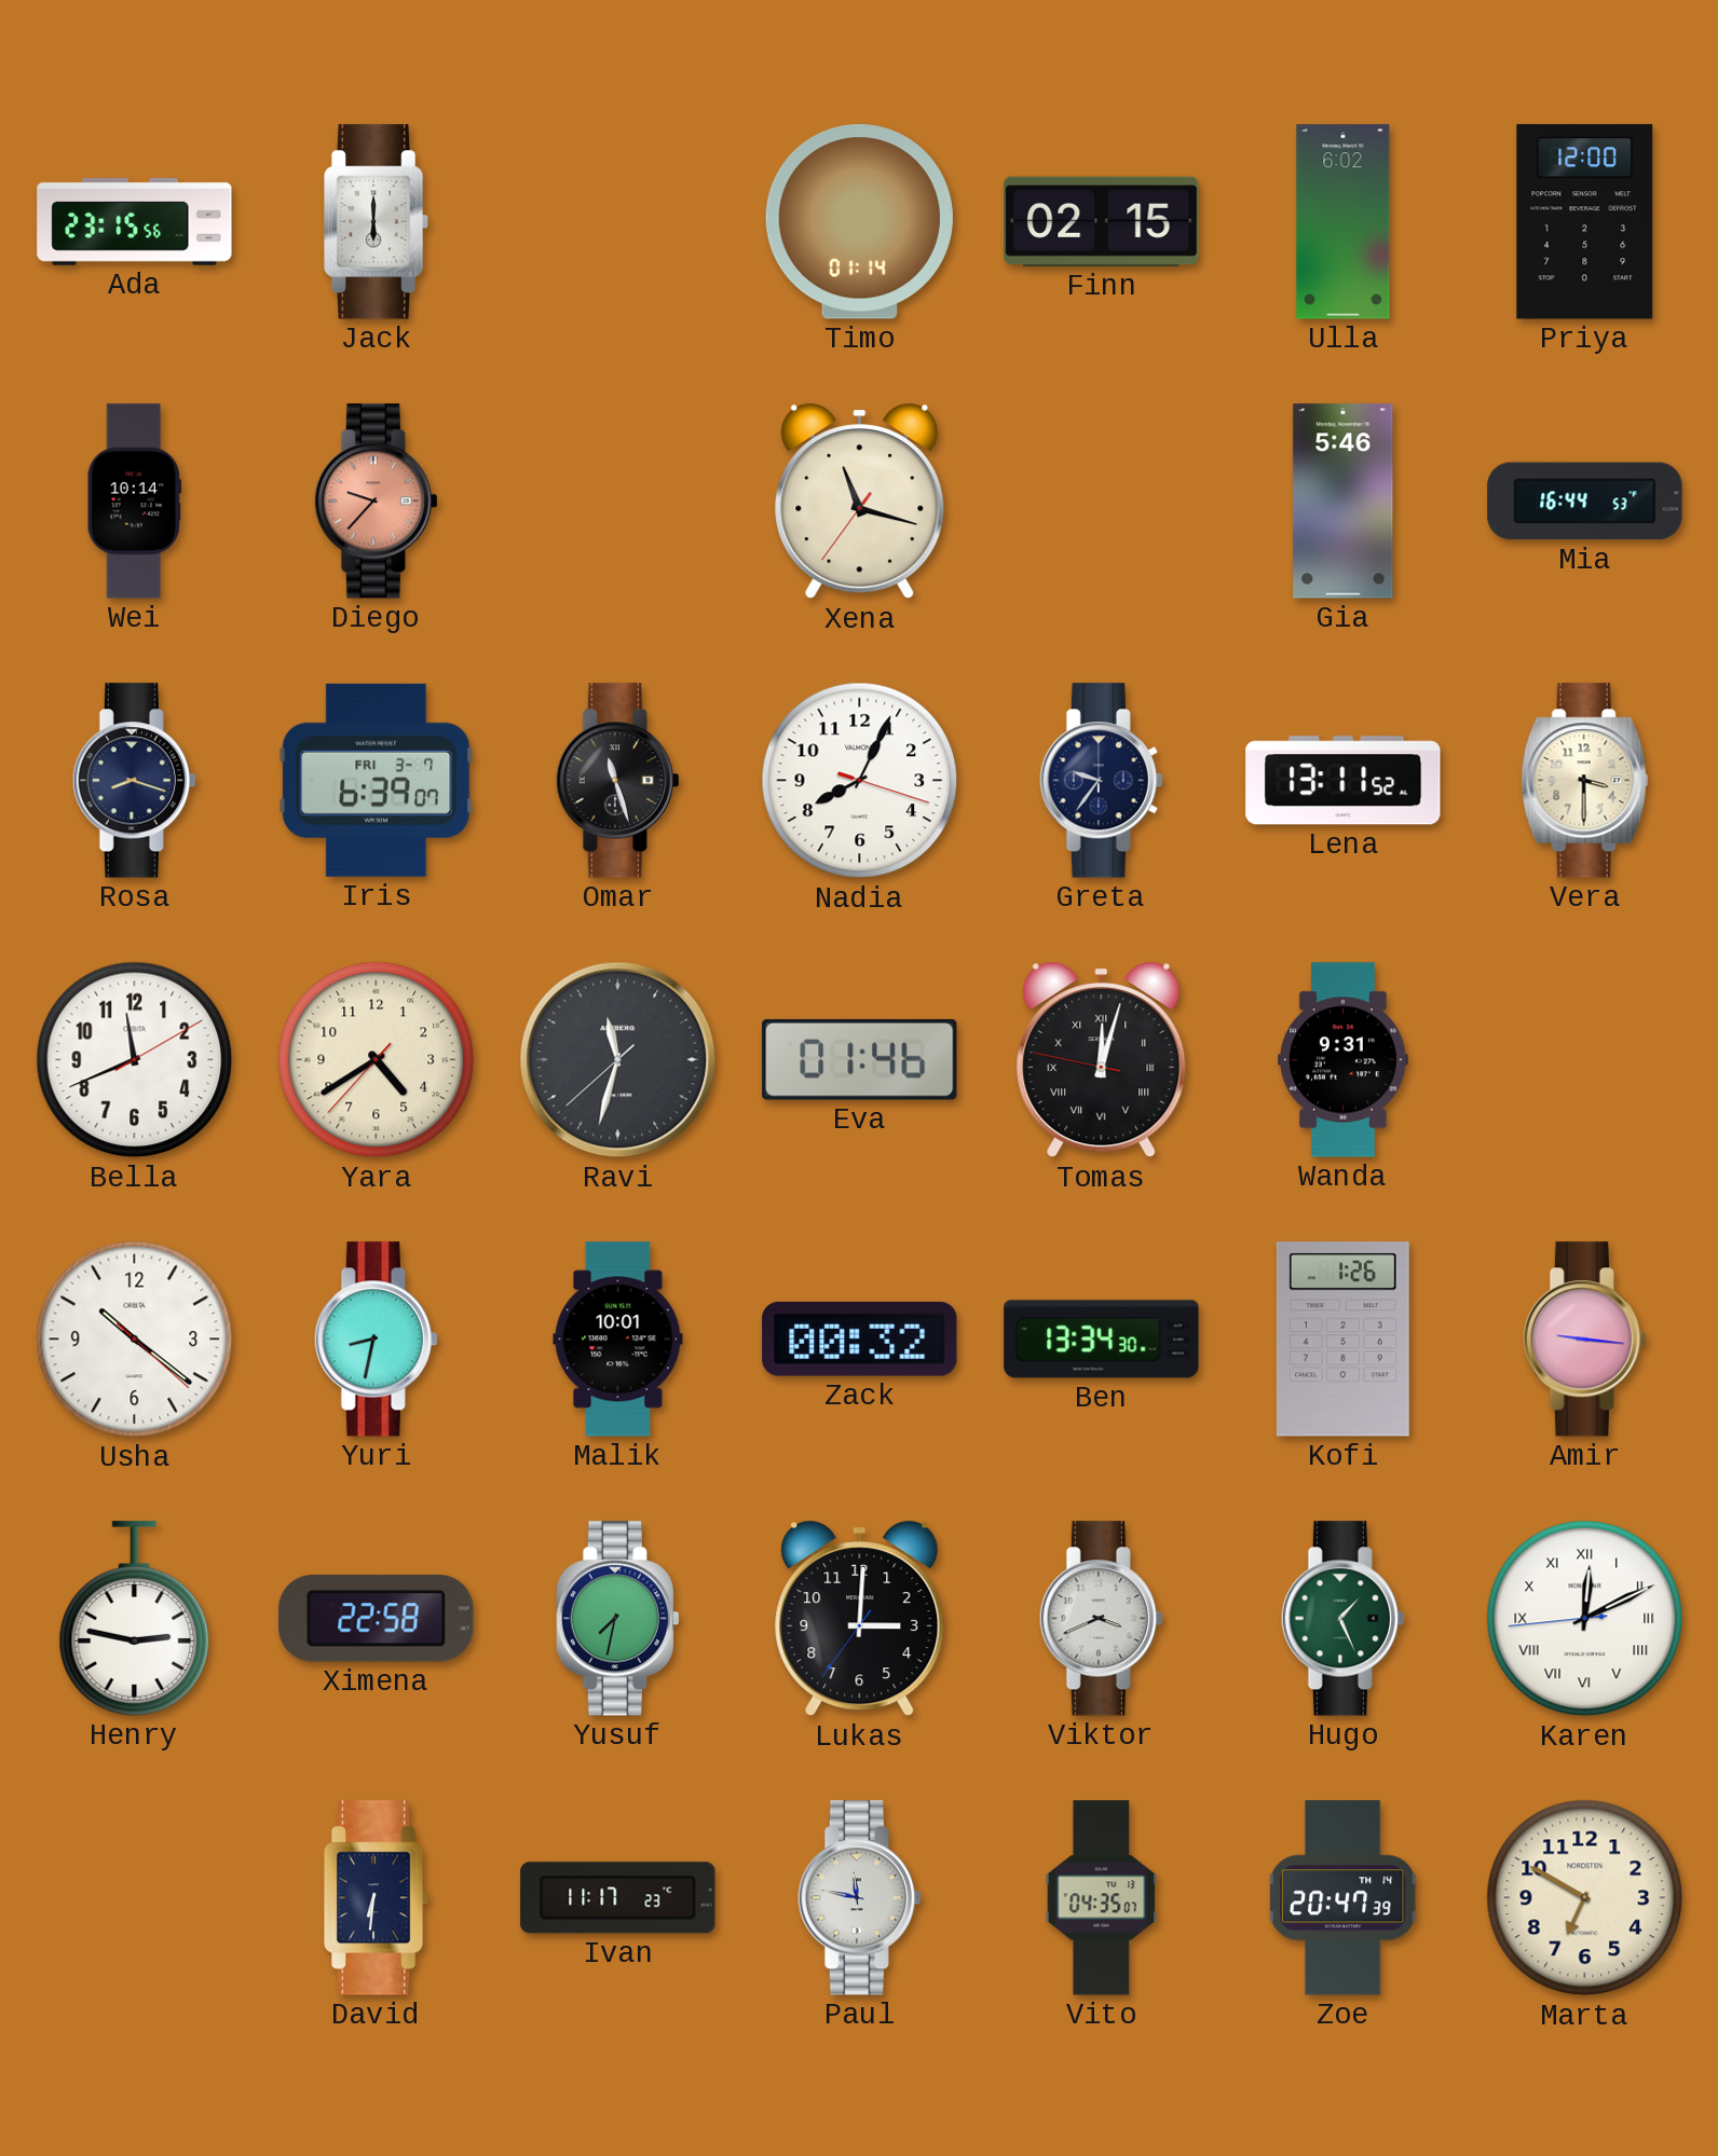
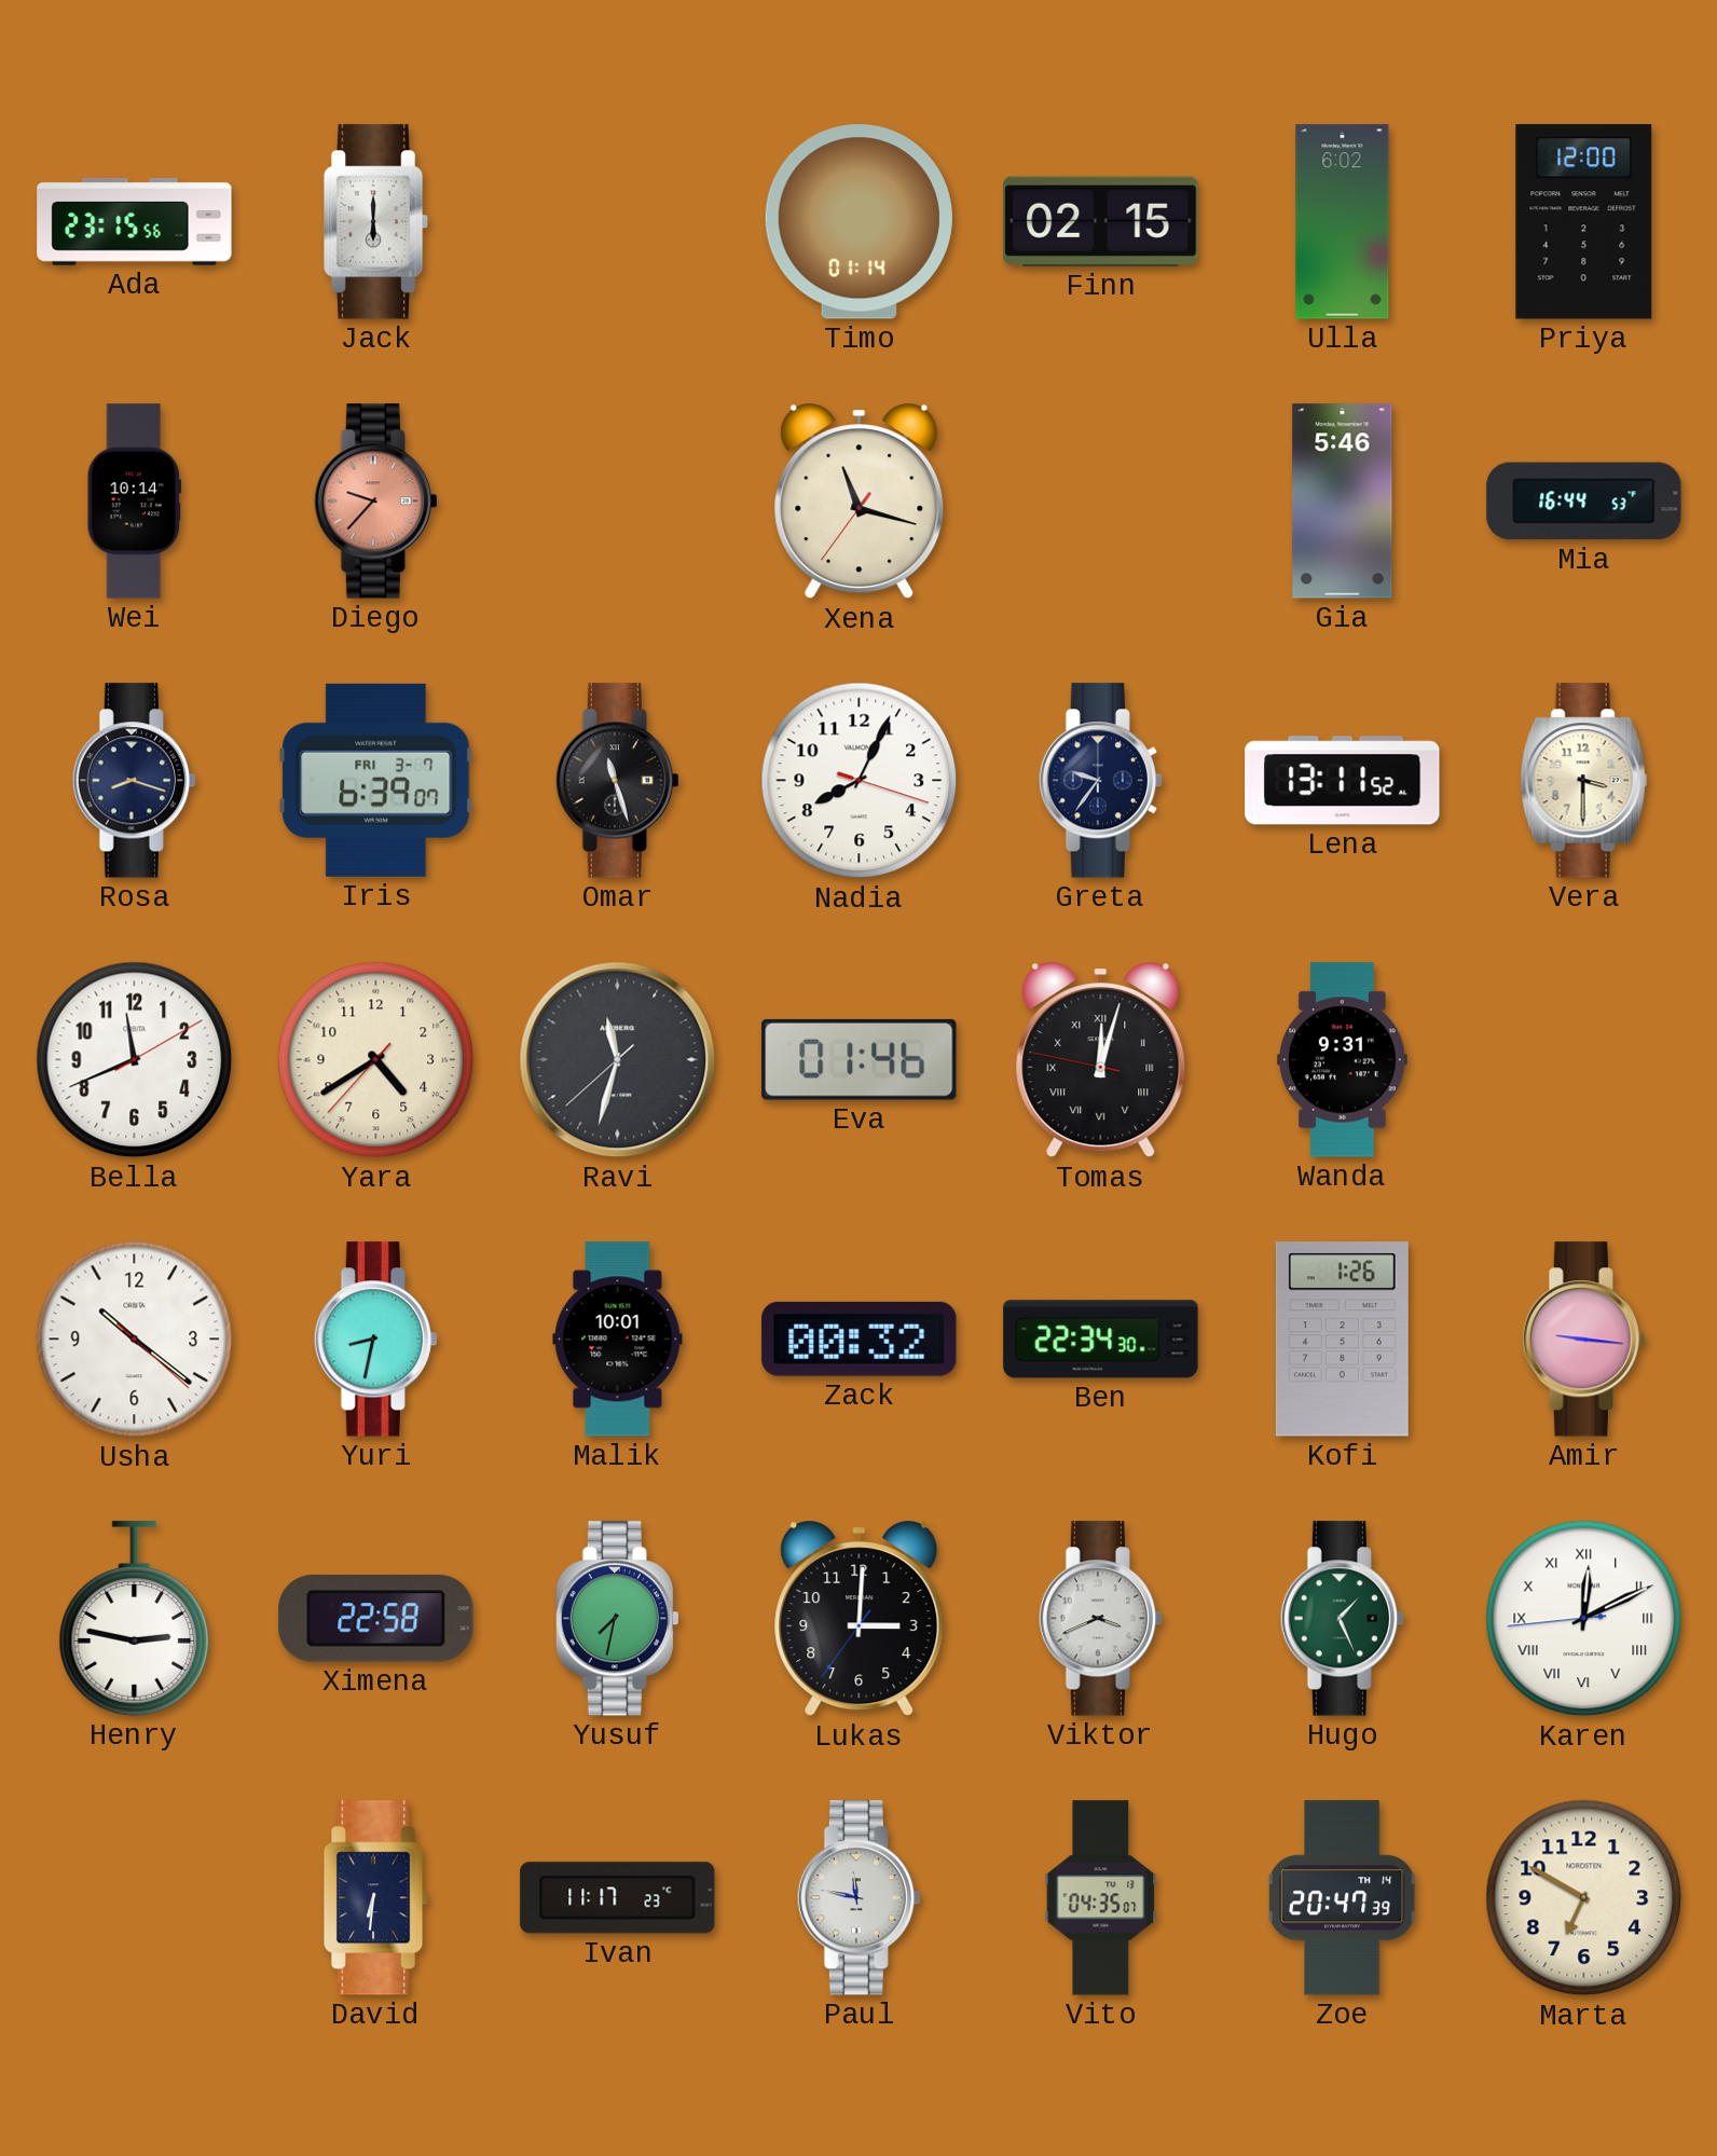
Ben: 13:34 -> 22:34 (1101, 1340)
